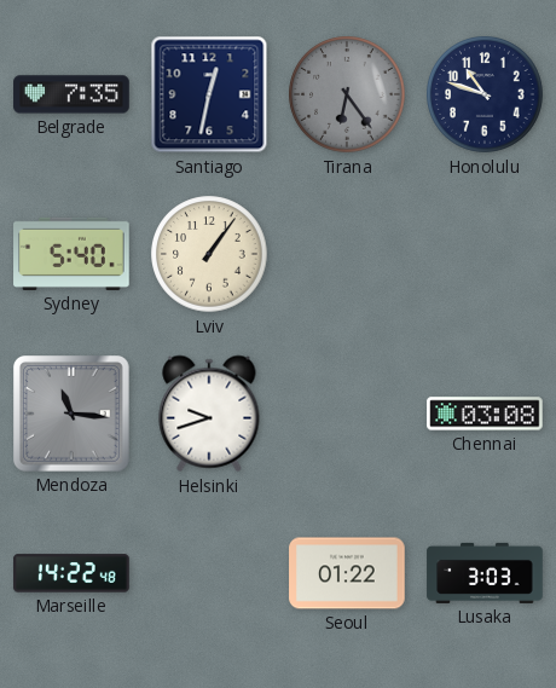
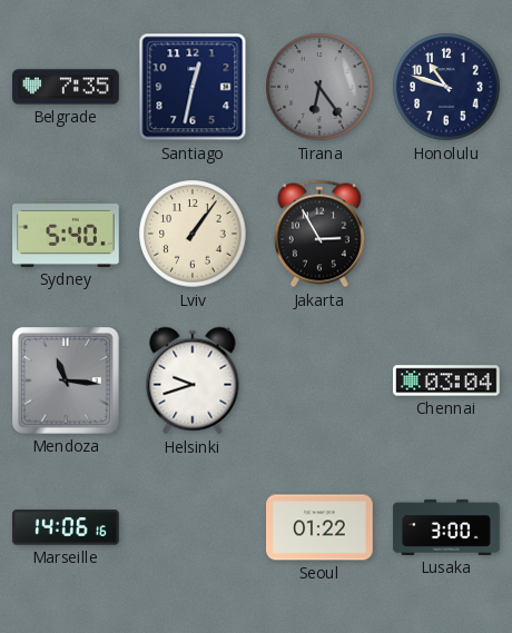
Jakarta: none -> 2:55 (319, 234)
Chennai: 03:08 -> 03:04 (446, 380)
Marseille: 14:22 -> 14:06 (66, 527)
Lusaka: 3:03 -> 3:00 (446, 527)
